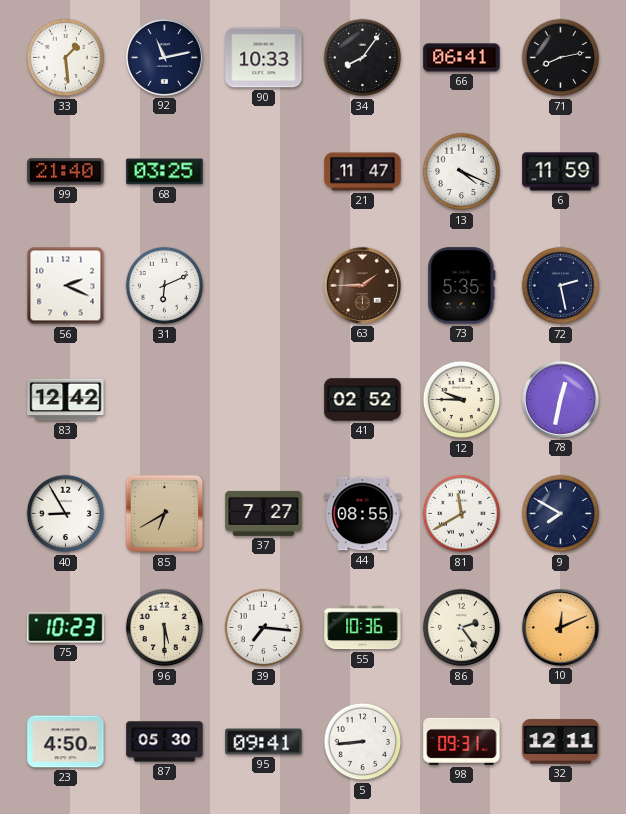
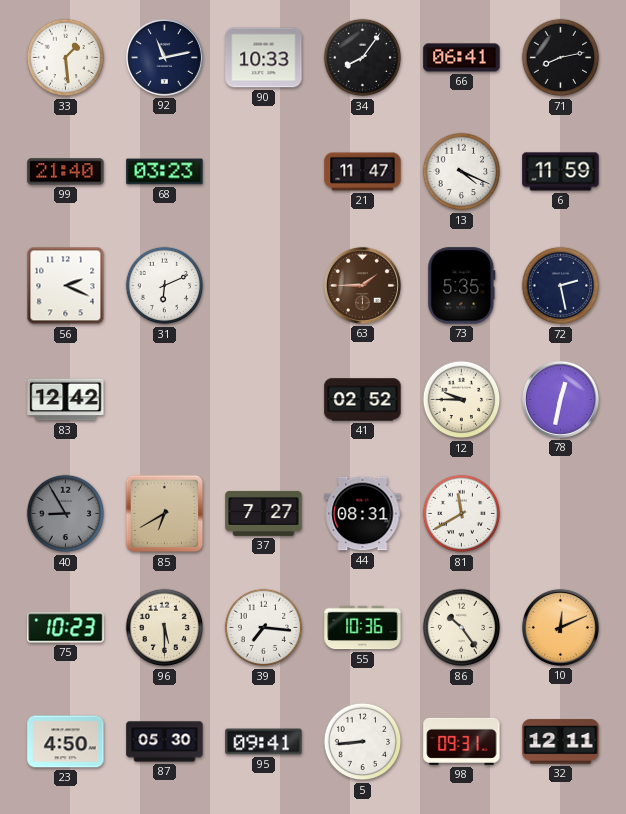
68: 03:25 -> 03:23 (165, 172)
40 dial: white -> grey (66, 514)
44: 08:55 -> 08:31 (363, 514)
9: 7:50 -> none (561, 514)
86: 2:24 -> 10:24 (462, 628)
